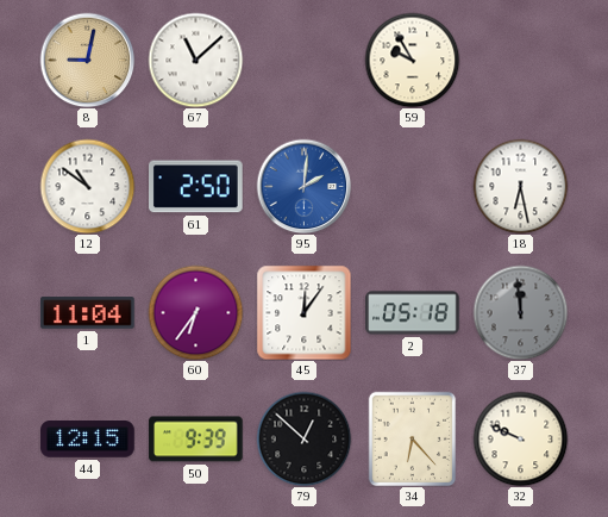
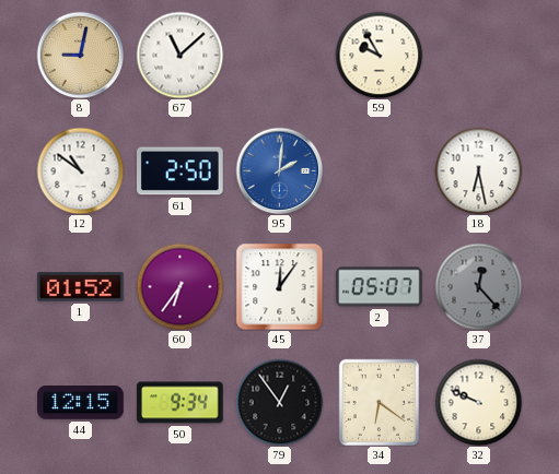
1: 11:04 -> 01:52 (81, 287)
2: 05:18 -> 05:07 (380, 287)
37: 11:59 -> 12:23 (478, 286)
50: 9:39 -> 9:34 (180, 403)
79: 12:52 -> 12:54 (279, 402)
34: 6:23 -> 6:21 (380, 402)
